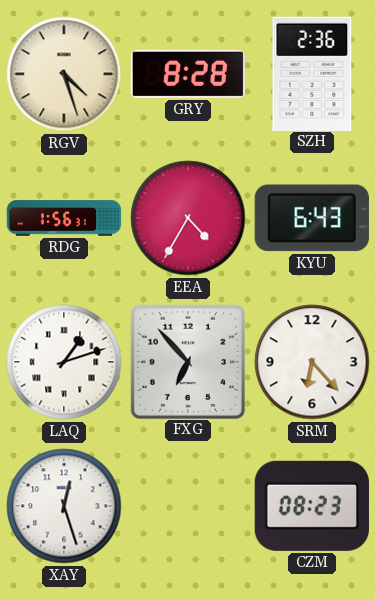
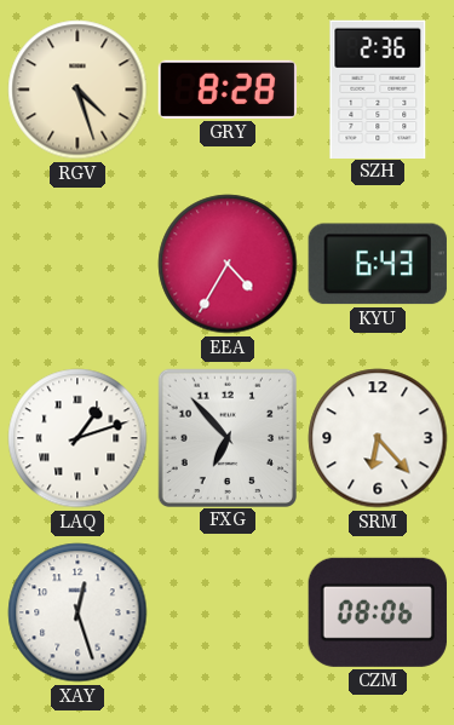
RDG: 1:56 -> none (64, 218)
CZM: 08:23 -> 08:06 (378, 612)
